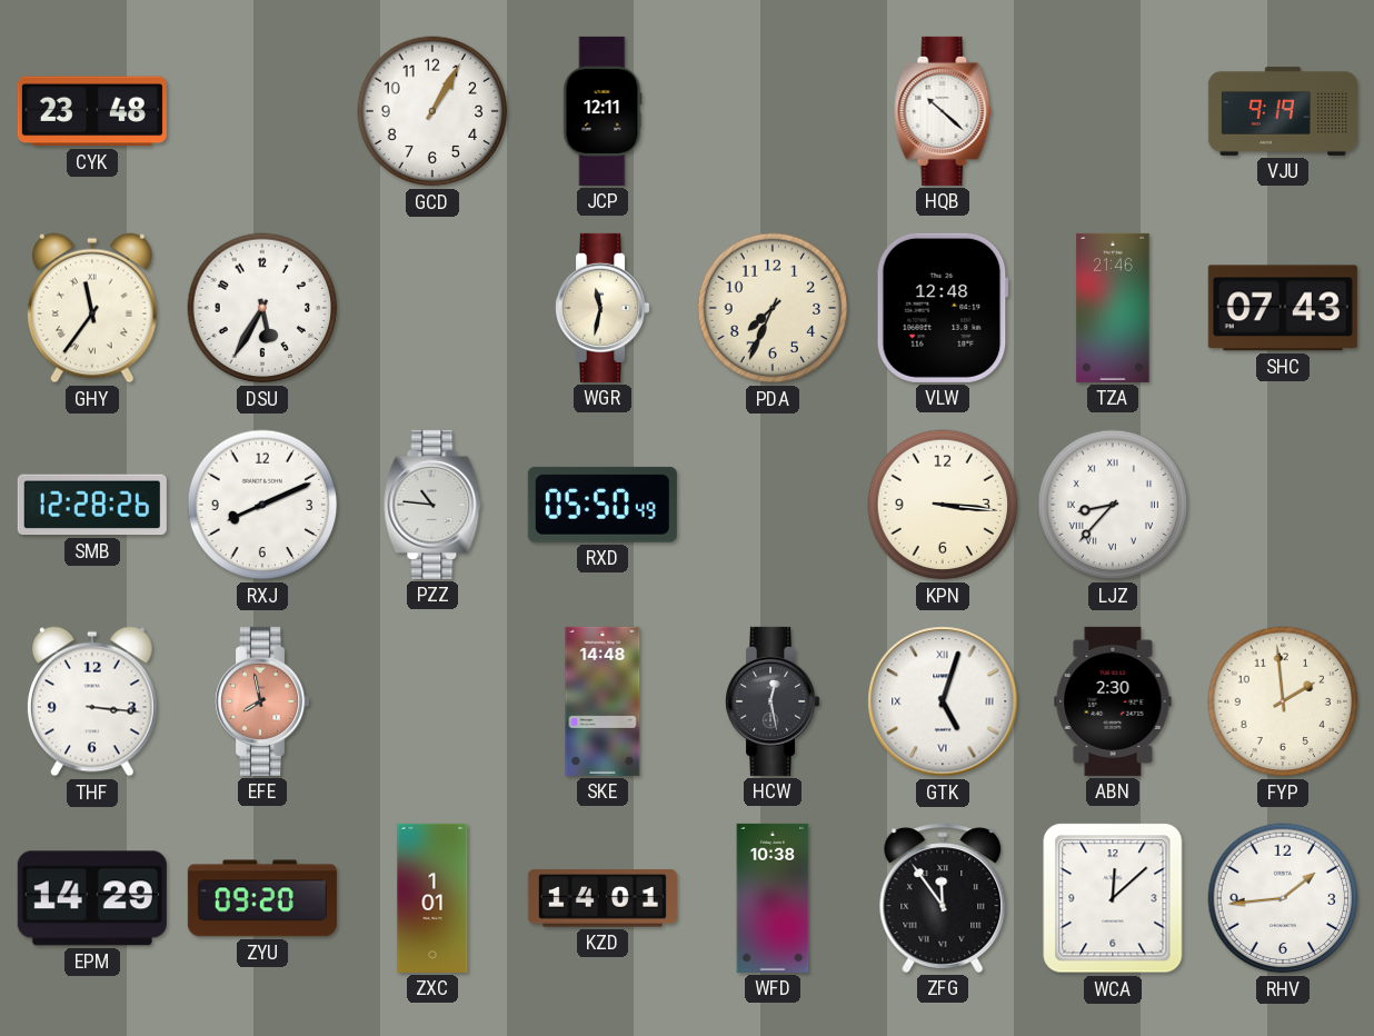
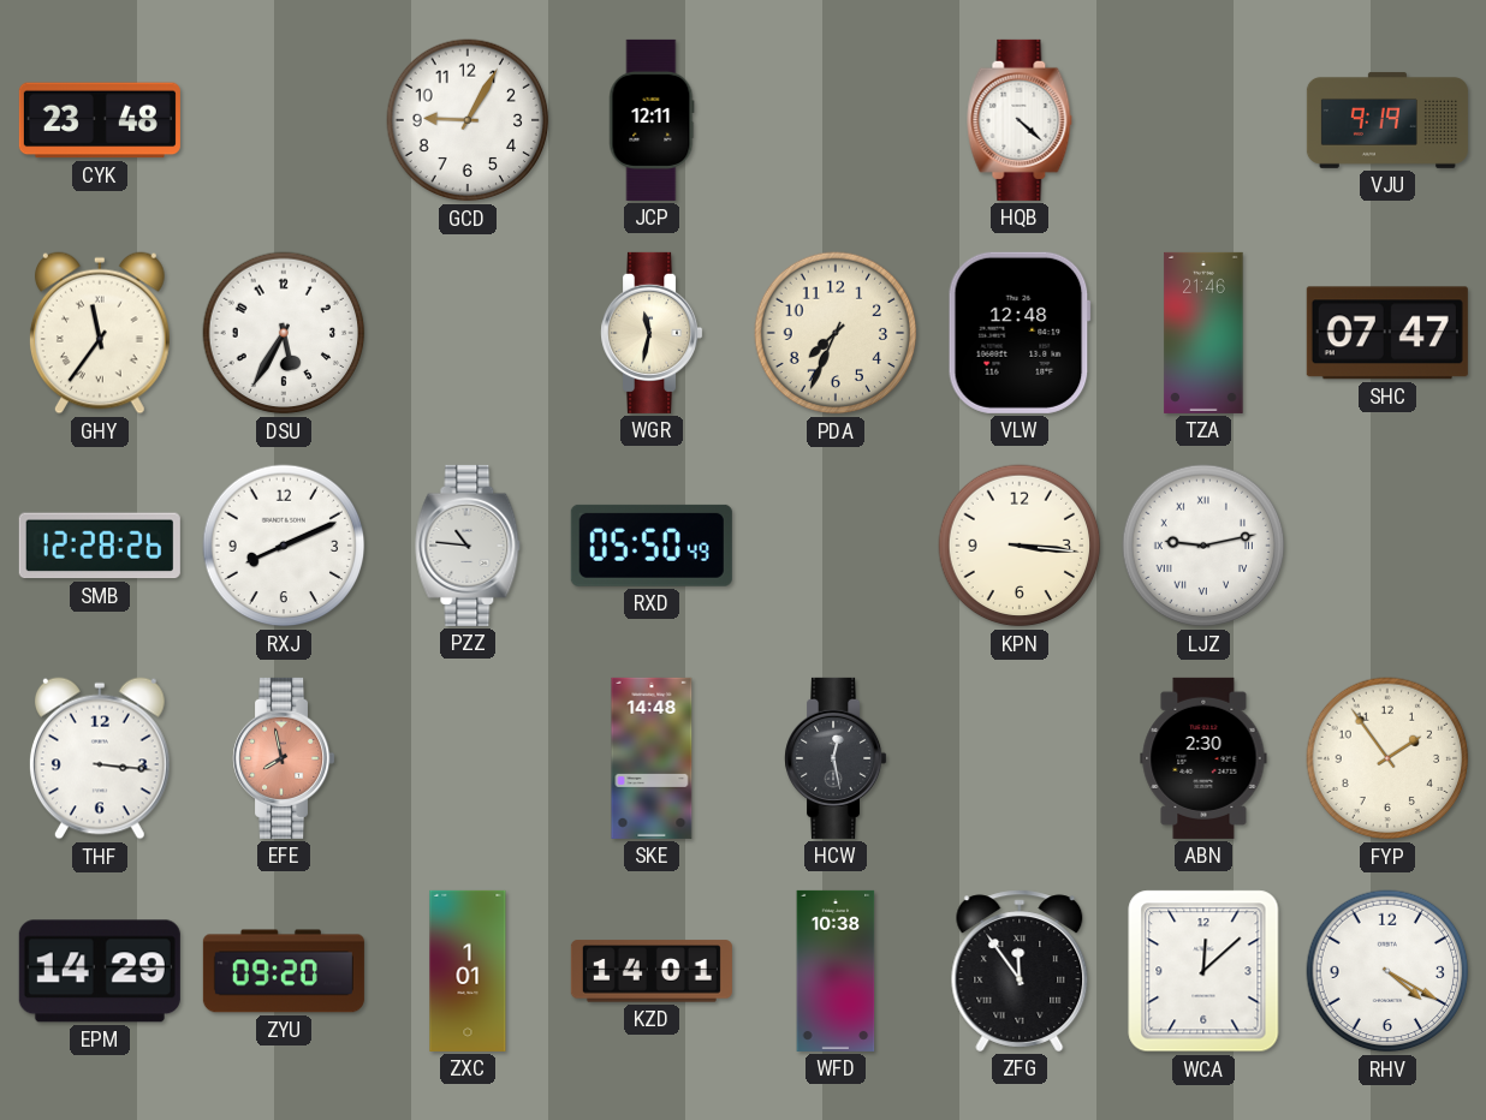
GCD: 1:05 -> 9:05 (468, 120)
HQB: 10:22 -> 4:22 (1020, 120)
SHC: 07:43 -> 07:47 (1387, 333)
LJZ: 8:37 -> 9:13 (1203, 546)
GTK: 5:03 -> none (943, 701)
FYP: 1:59 -> 1:54 (1387, 758)
RHV: 1:44 -> 4:20 (1387, 971)
